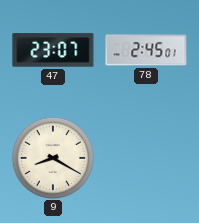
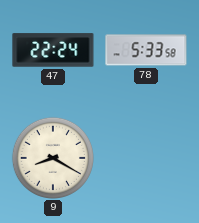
47: 23:07 -> 22:24 (53, 50)
78: 2:45 -> 5:33 (146, 50)
